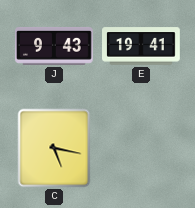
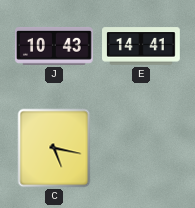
J: 9:43 -> 10:43 (55, 46)
E: 19:41 -> 14:41 (142, 46)
